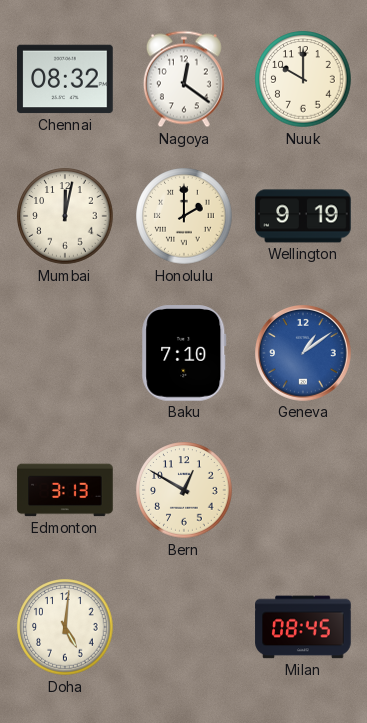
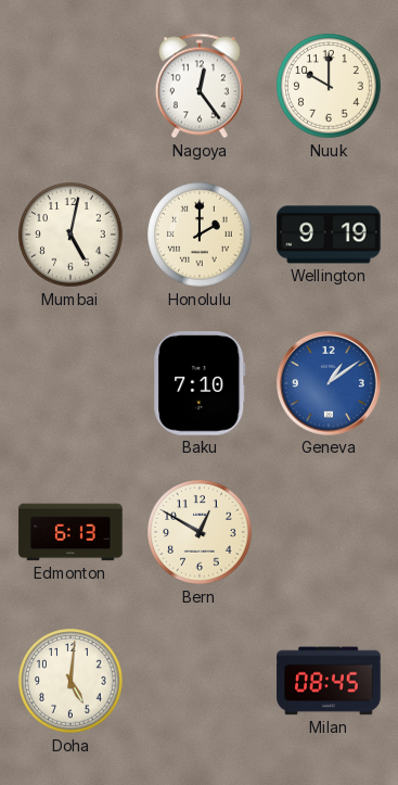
Chennai: 08:32 -> none (65, 79)
Nagoya: 12:21 -> 12:24 (200, 86)
Mumbai: 12:02 -> 5:02 (70, 235)
Edmonton: 3:13 -> 6:13 (70, 532)
